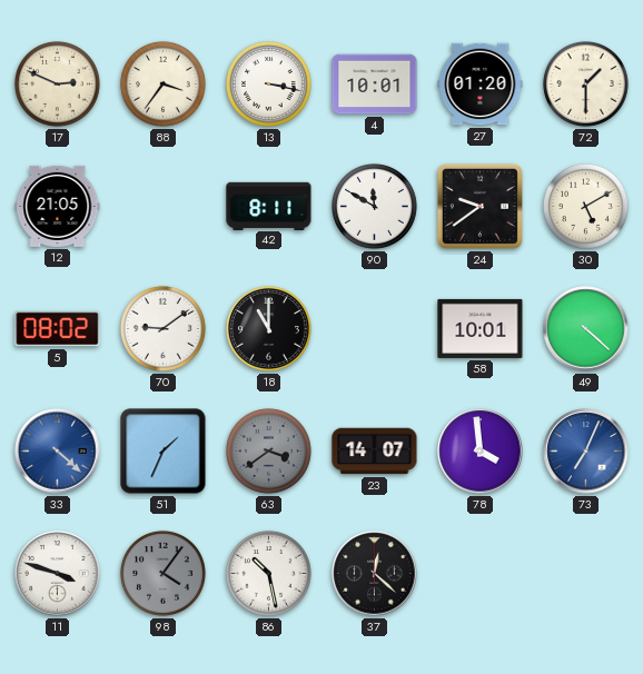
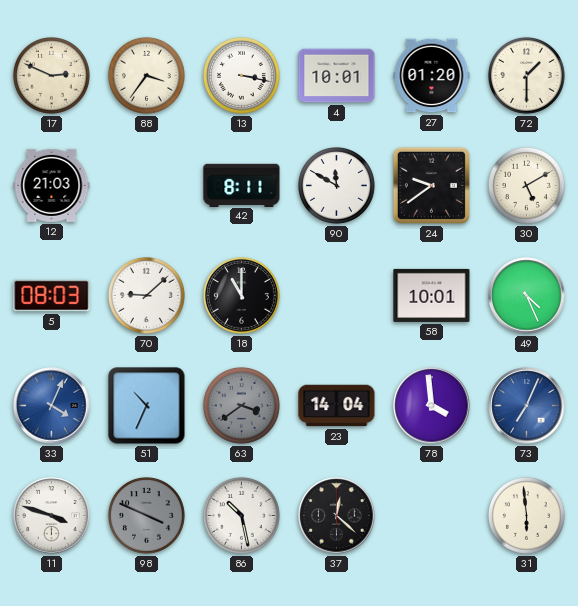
12: 21:05 -> 21:03 (52, 185)
5: 08:02 -> 08:03 (52, 296)
70: 9:09 -> 9:08 (146, 295)
49: 4:22 -> 4:26 (527, 296)
33: 4:22 -> 4:04 (52, 406)
51: 1:34 -> 10:34 (147, 406)
23: 14:07 -> 14:04 (337, 406)
98: 4:06 -> 3:49 (146, 515)
31: none -> 5:59 (526, 515)
